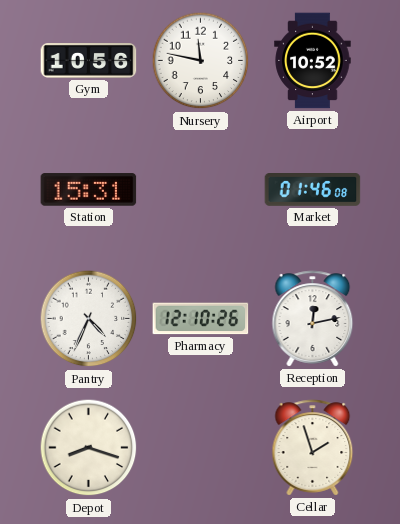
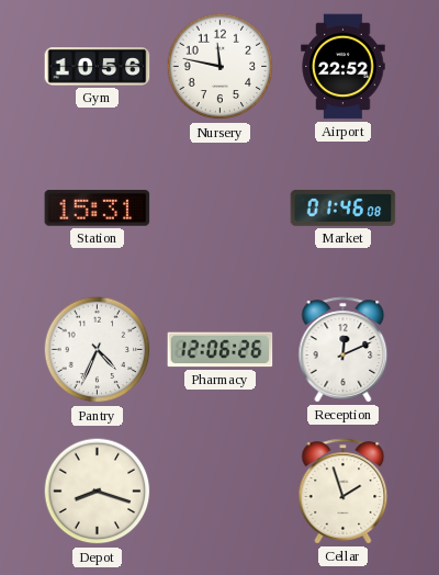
Airport: 10:52 -> 22:52 (344, 67)
Pharmacy: 12:10 -> 12:06 (221, 350)
Reception: 12:13 -> 12:11 (344, 350)
